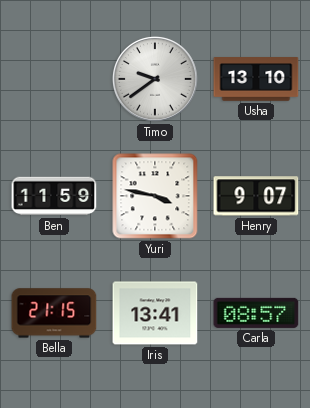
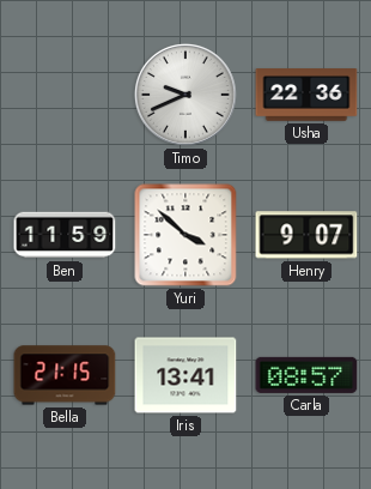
Timo: 9:39 -> 9:41 (185, 95)
Usha: 13:10 -> 22:36 (306, 95)
Yuri: 3:47 -> 3:52 (185, 235)
